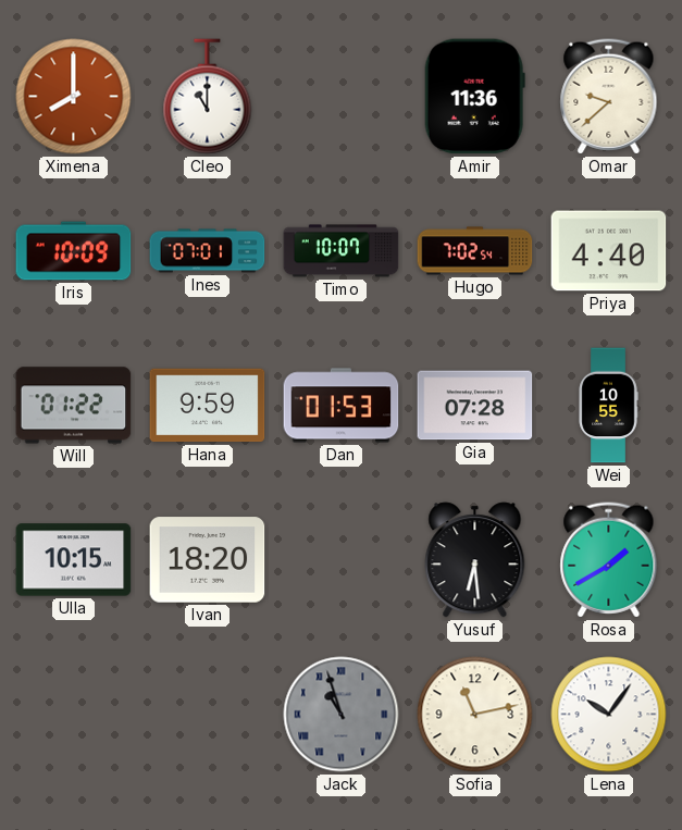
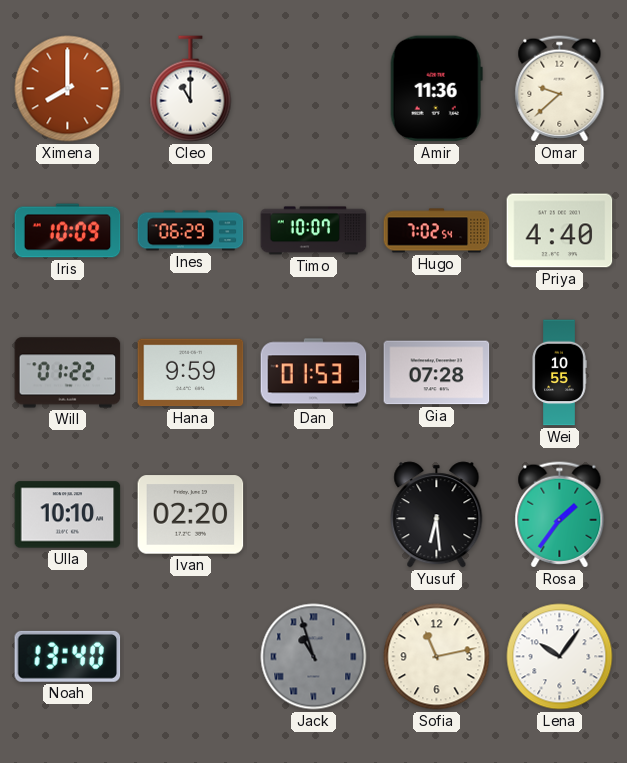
Ines: 07:01 -> 06:29 (191, 231)
Ulla: 10:15 -> 10:10 (68, 515)
Ivan: 18:20 -> 02:20 (191, 515)
Rosa: 1:40 -> 1:36 (560, 515)
Noah: none -> 13:40 (68, 656)
